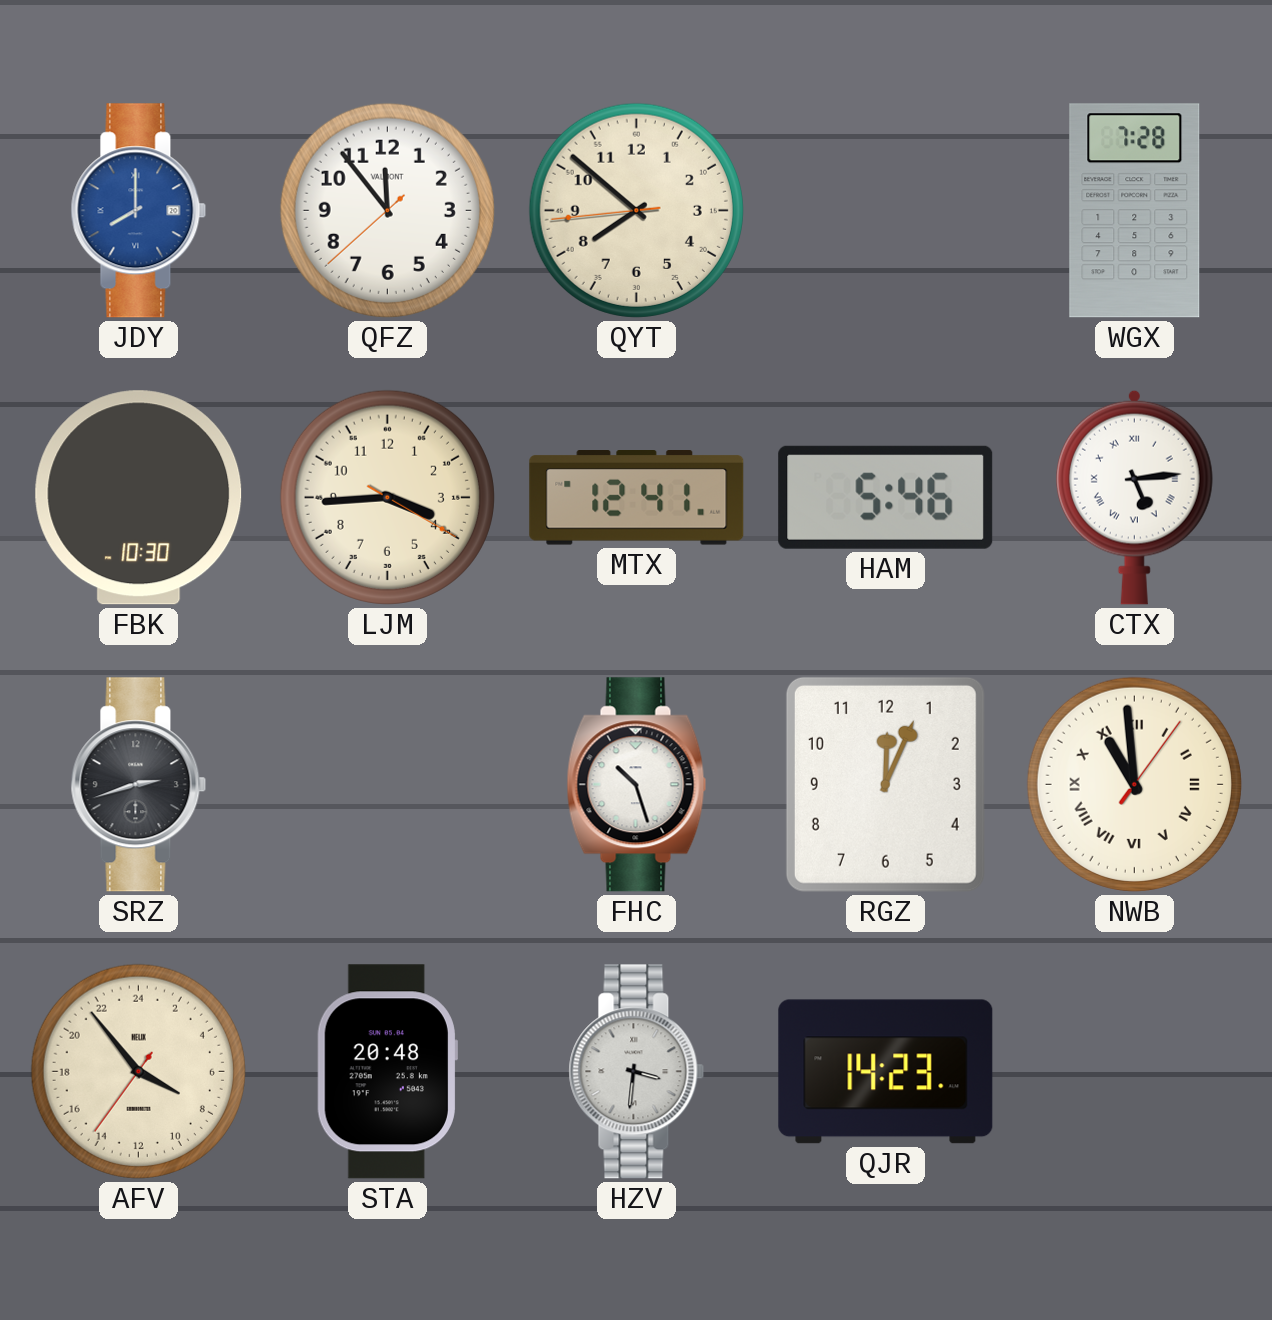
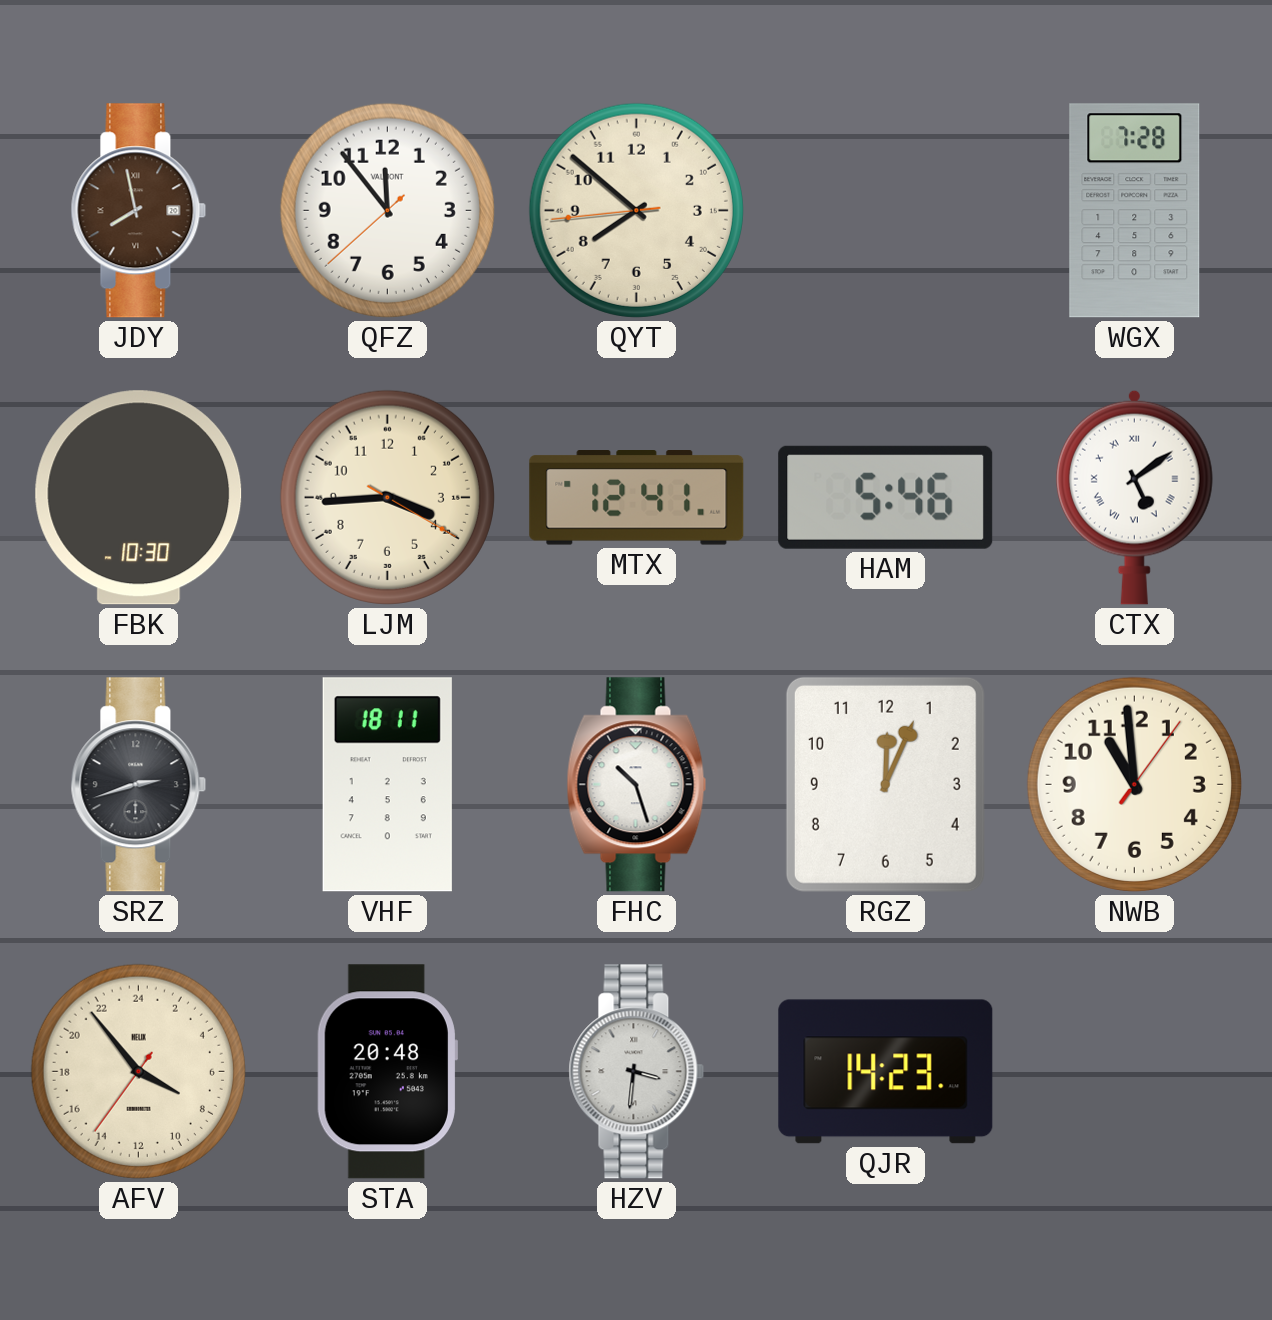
JDY: 8:00 -> 7:58 (139, 211)
JDY dial: blue -> brown (139, 211)
CTX: 5:14 -> 5:09 (1134, 497)
VHF: none -> 18:11 (387, 785)
NWB numerals: Roman -> Arabic (1134, 784)
